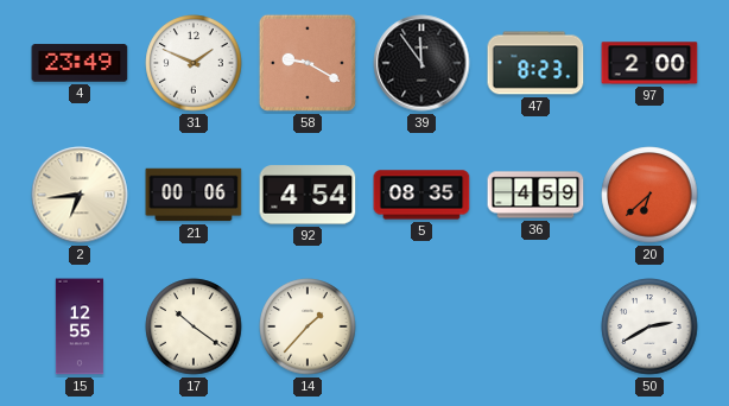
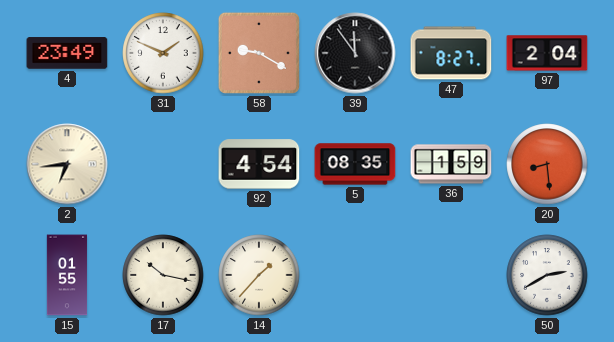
47: 8:23 -> 8:27 (451, 53)
97: 2:00 -> 2:04 (547, 53)
21: 00:06 -> none (194, 195)
36: 4:59 -> 1:59 (451, 164)
20: 6:38 -> 8:29 (547, 164)
15: 12:55 -> 01:55 (67, 275)
17: 10:21 -> 10:17 (163, 275)
